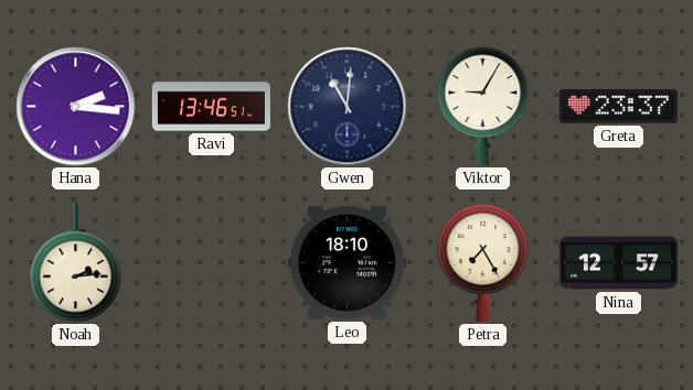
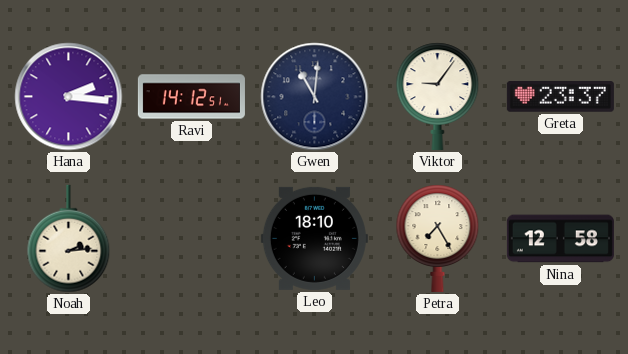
Ravi: 13:46 -> 14:12 (191, 97)
Viktor: 9:05 -> 9:06 (438, 96)
Nina: 12:57 -> 12:58 (560, 239)
